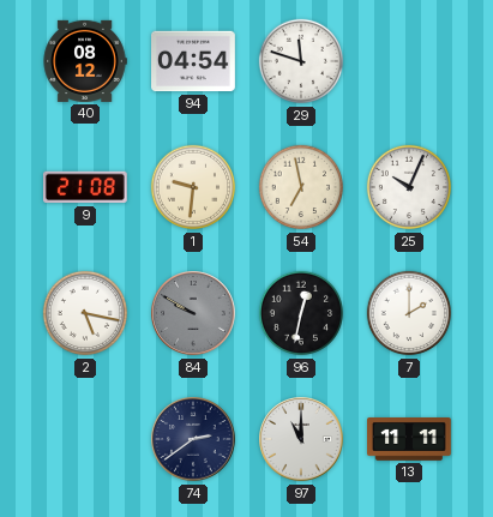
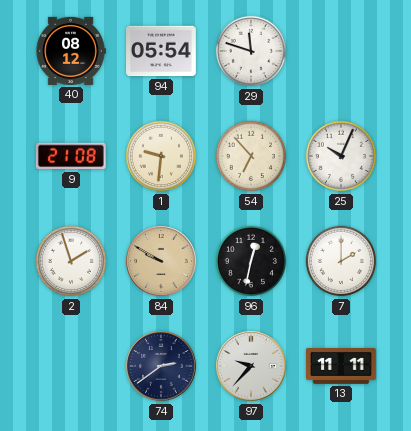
94: 04:54 -> 05:54 (162, 51)
54: 6:58 -> 6:53 (251, 156)
2: 5:17 -> 1:57 (71, 261)
84 dial: grey -> champagne (161, 261)
97: 11:00 -> 9:37 (251, 366)
